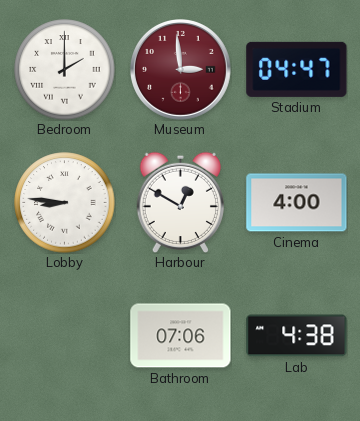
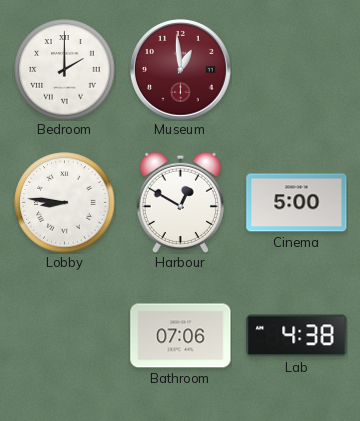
Museum: 2:59 -> 12:59 (181, 70)
Stadium: 04:47 -> none (297, 69)
Cinema: 4:00 -> 5:00 (297, 203)
